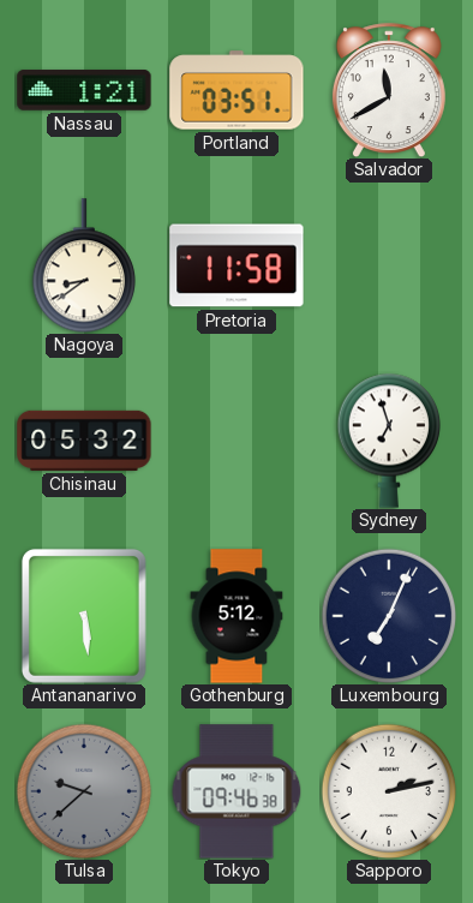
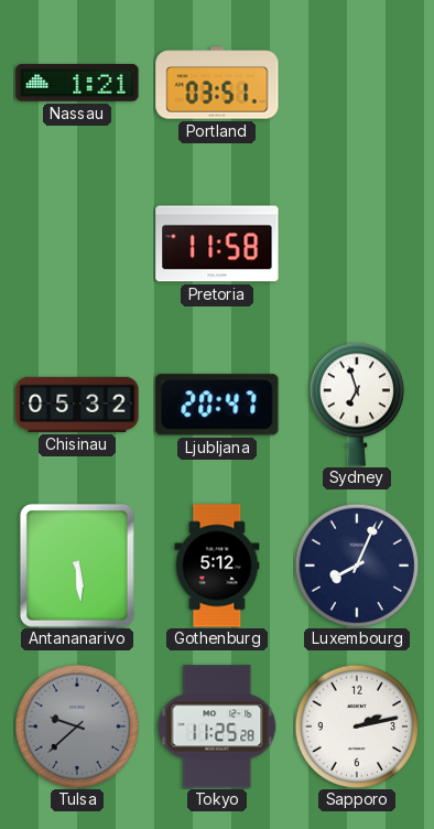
Salvador: 11:40 -> none (389, 90)
Nagoya: 8:39 -> none (83, 265)
Ljubljana: none -> 20:47 (217, 405)
Luxembourg: 7:04 -> 8:04 (357, 566)
Tokyo: 09:46 -> 11:25 (217, 726)
